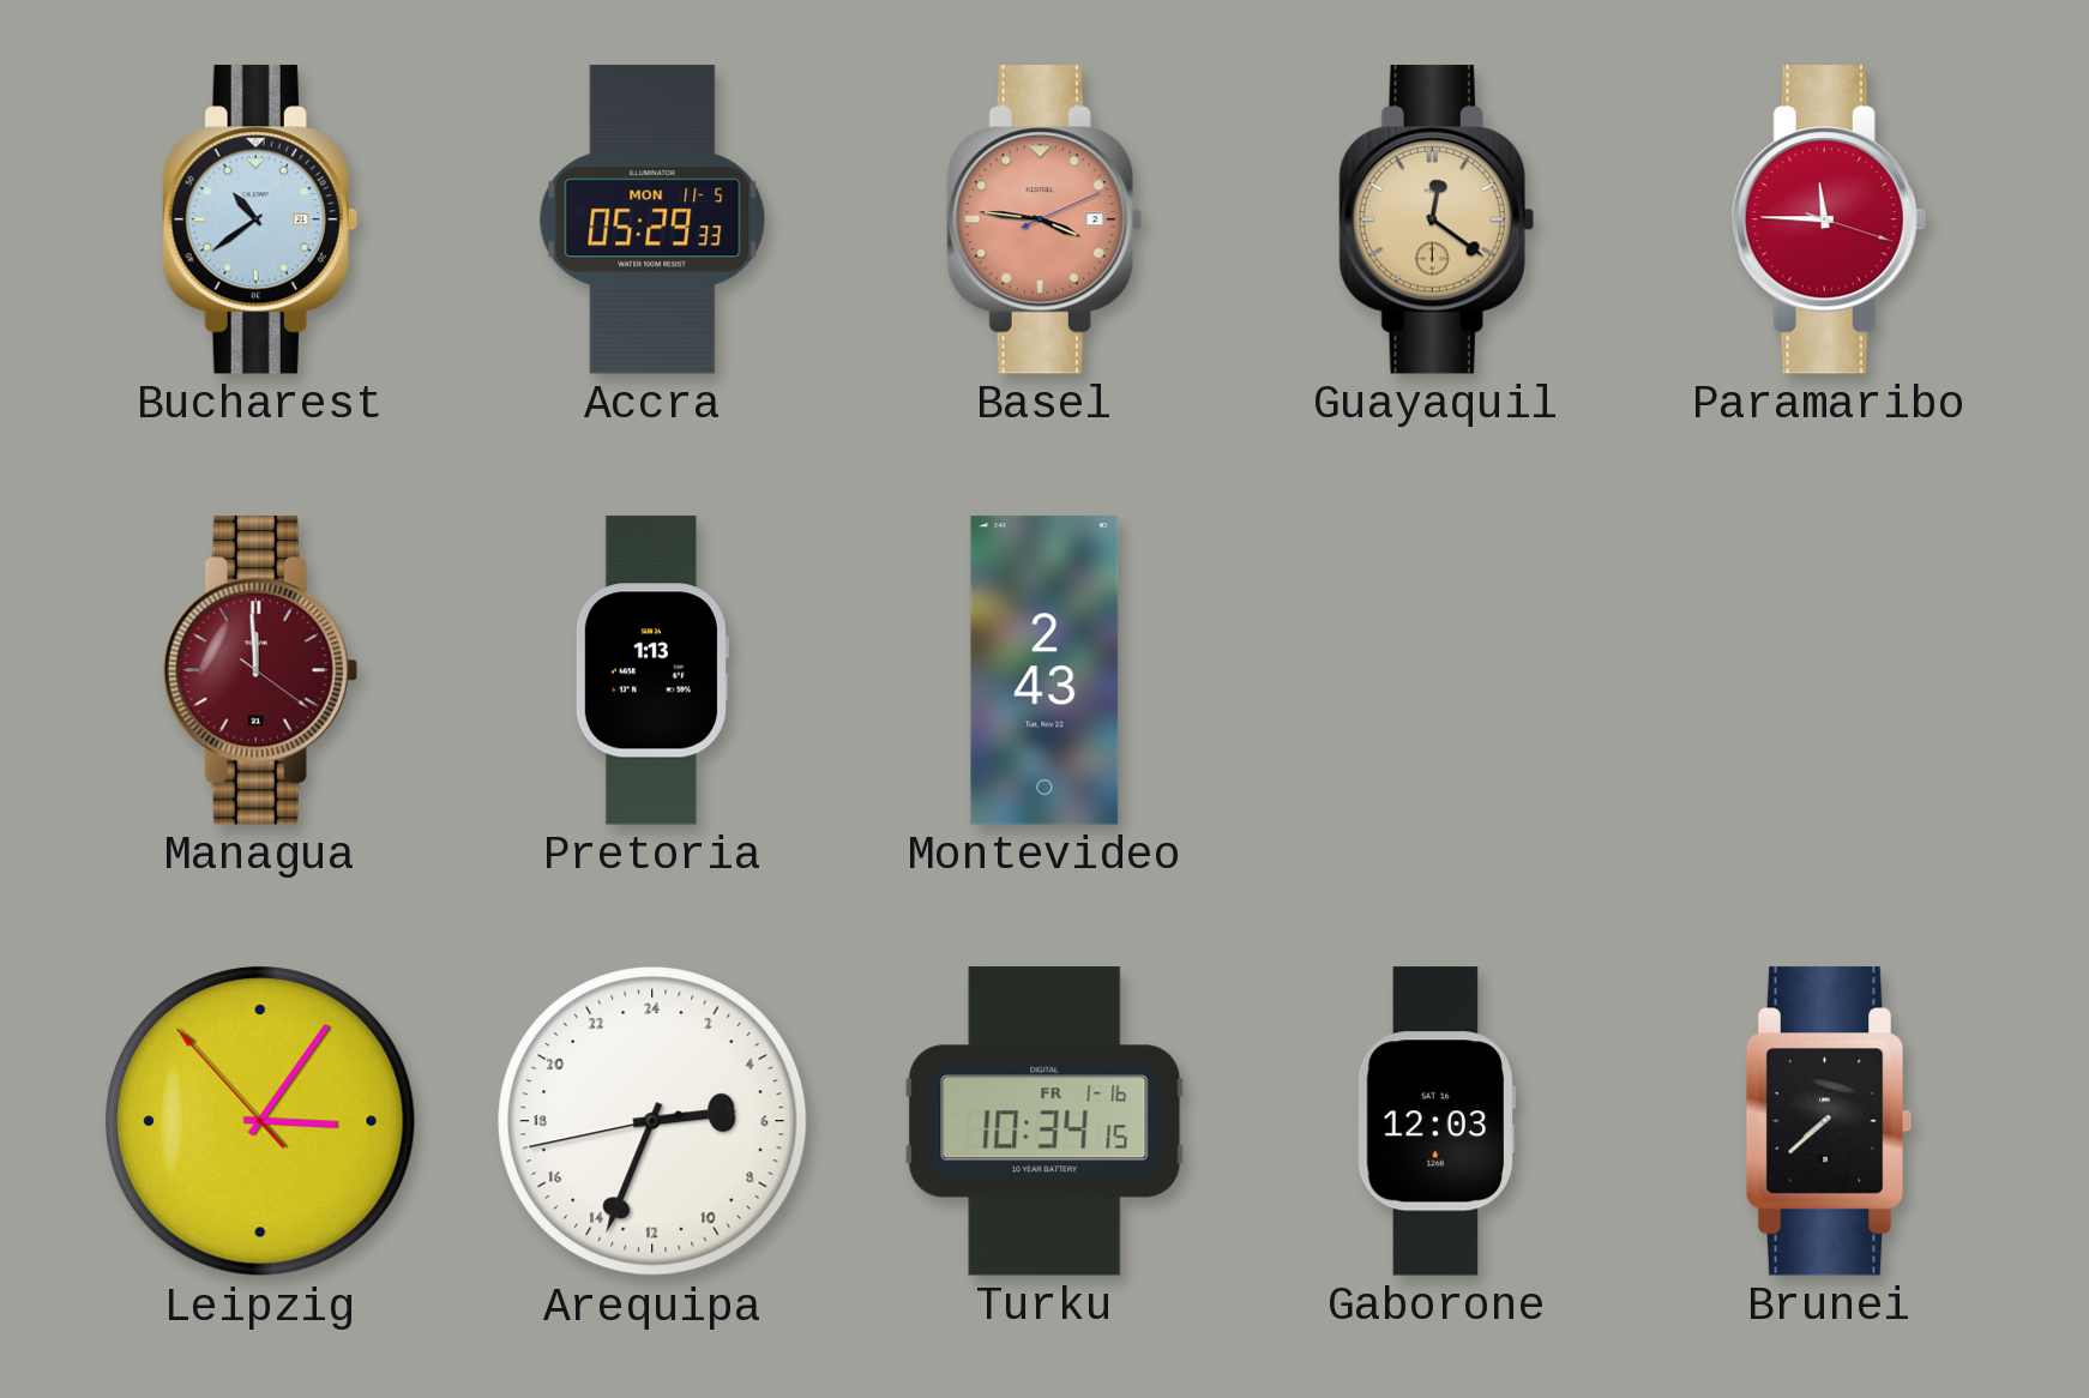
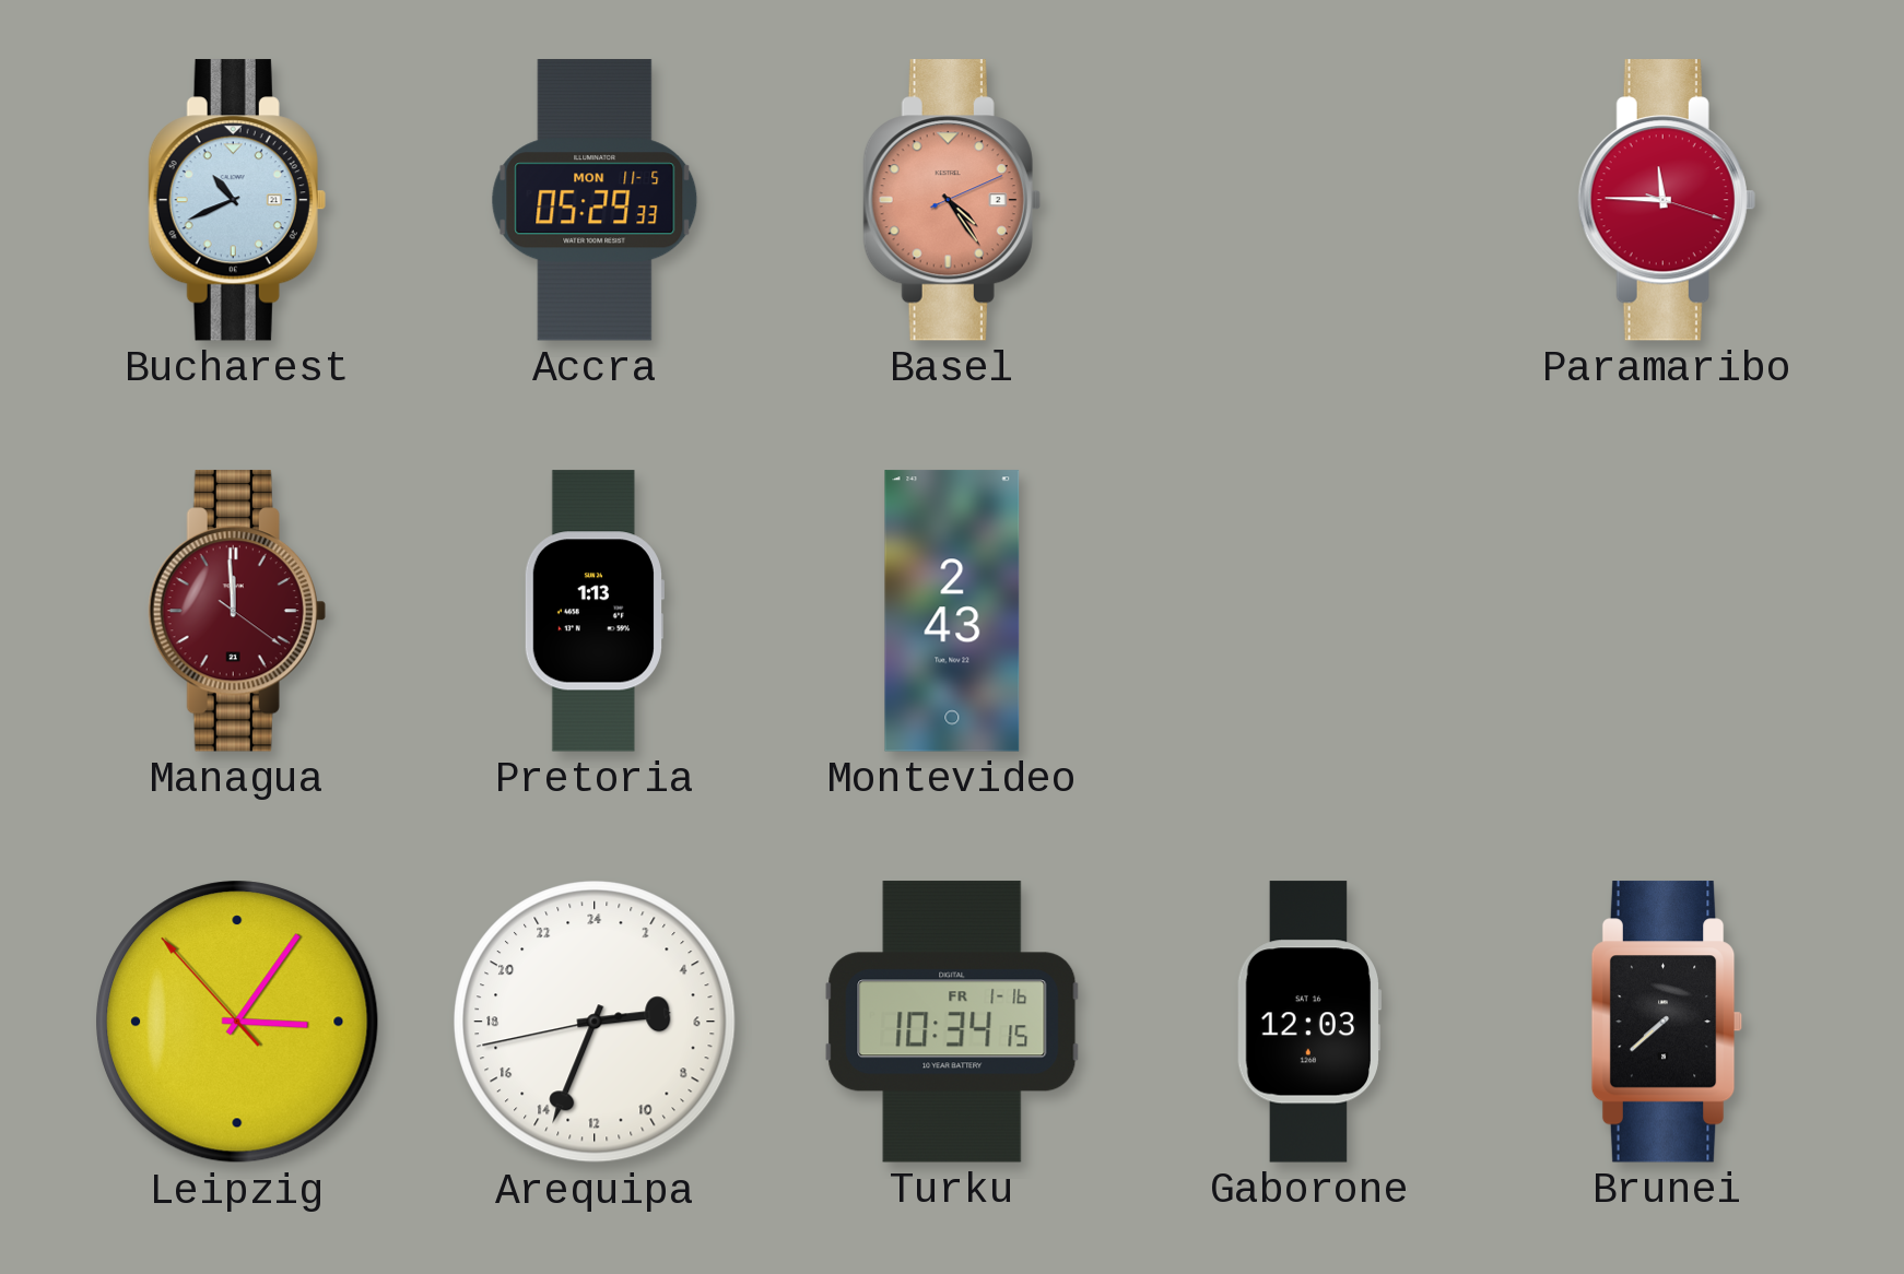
Bucharest: 10:39 -> 10:41 (237, 200)
Basel: 3:46 -> 4:24 (952, 200)
Guayaquil: 12:21 -> none (1437, 219)
